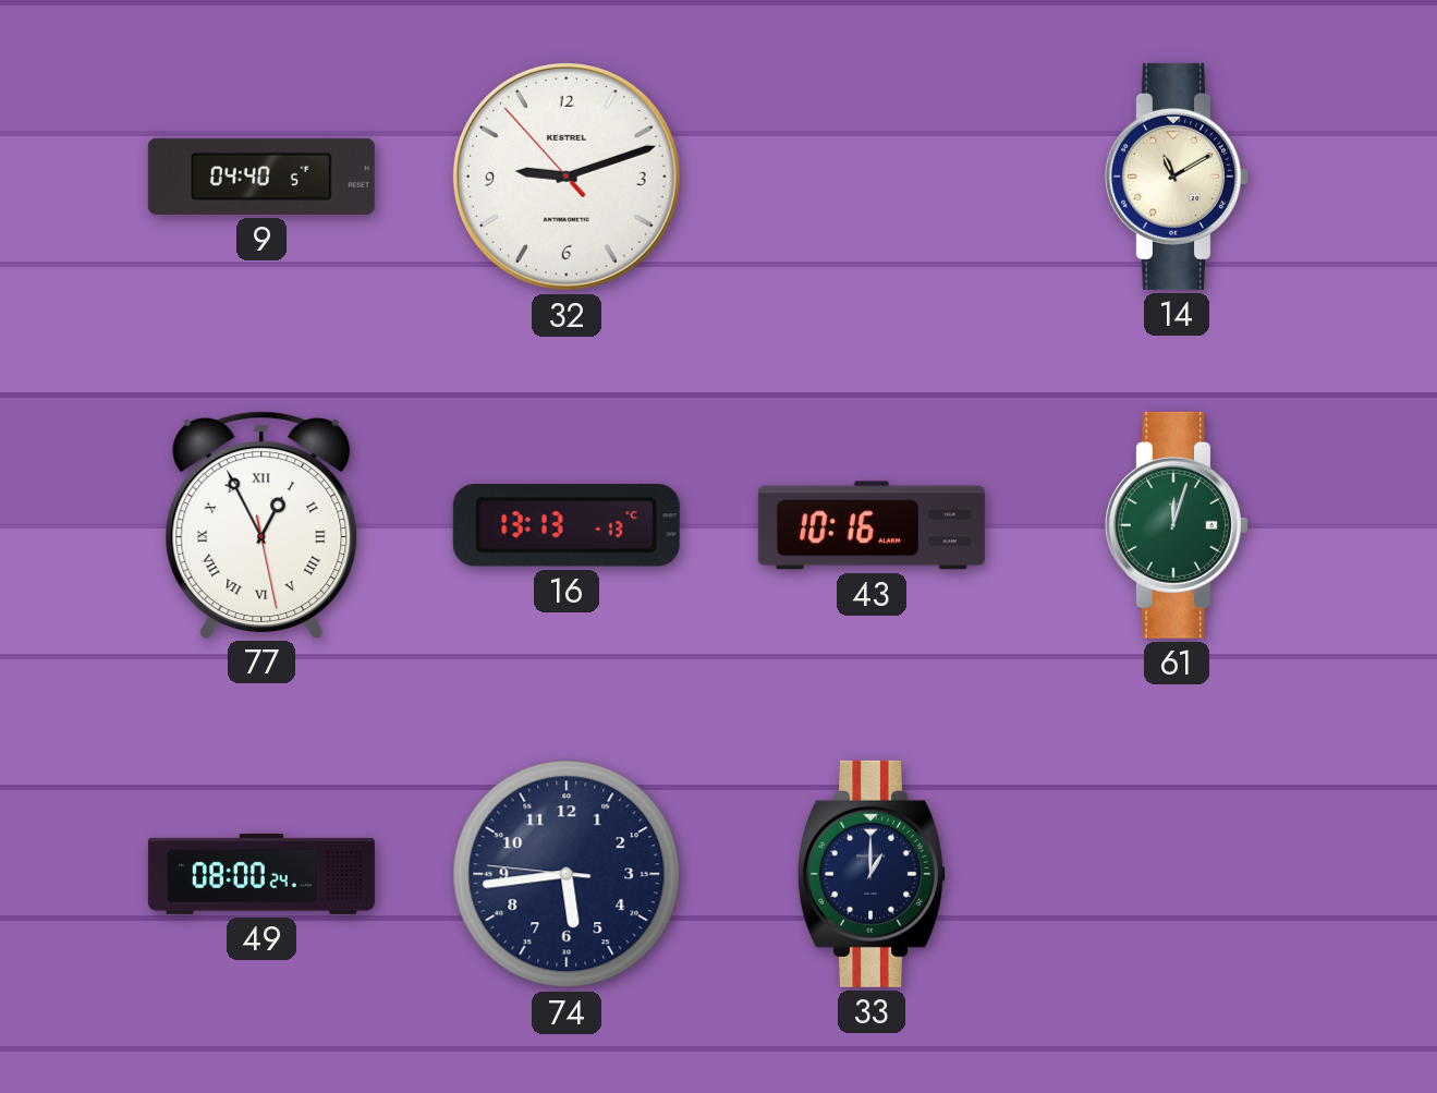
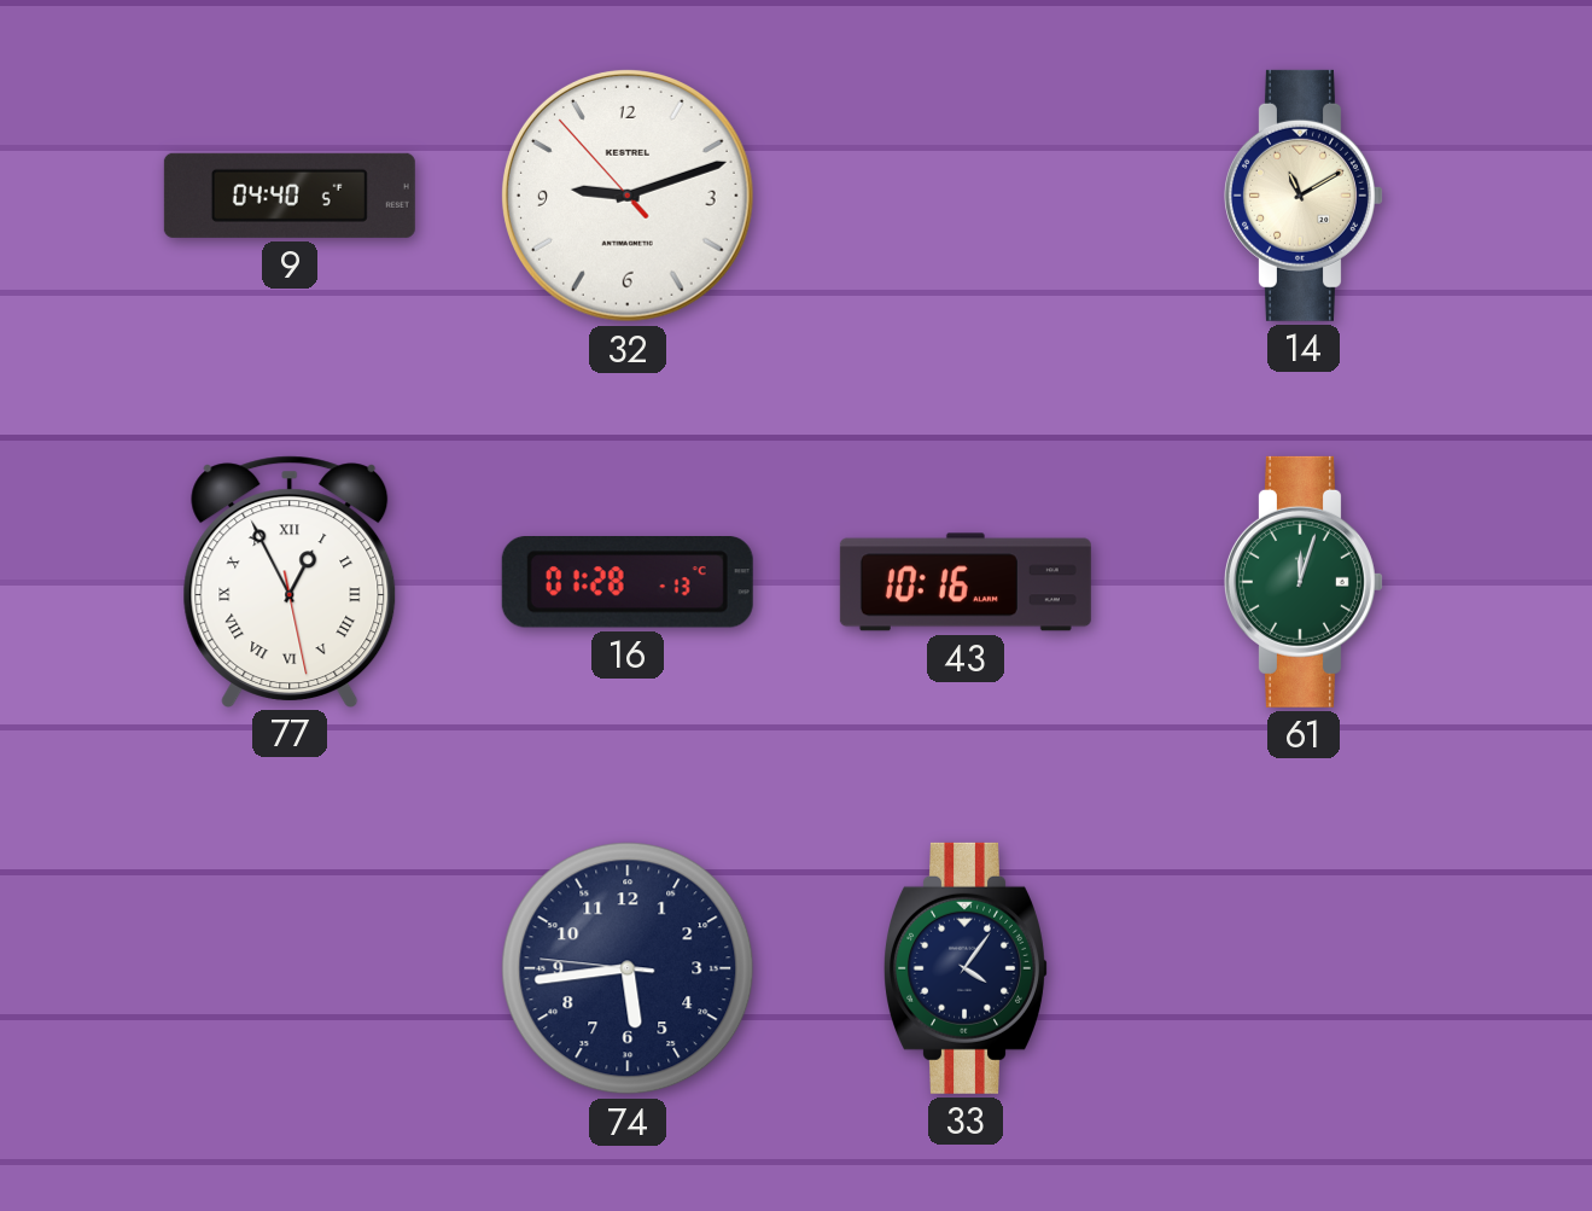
16: 13:13 -> 01:28 (628, 583)
49: 08:00 -> none (261, 874)
33: 1:00 -> 4:06 (967, 968)
